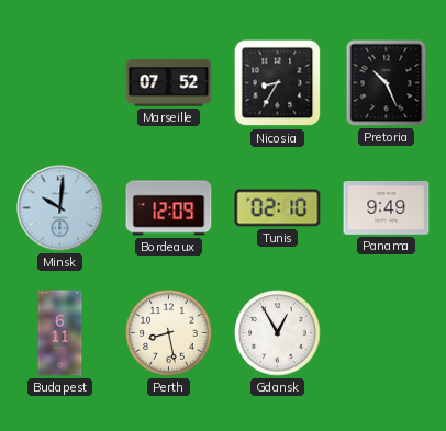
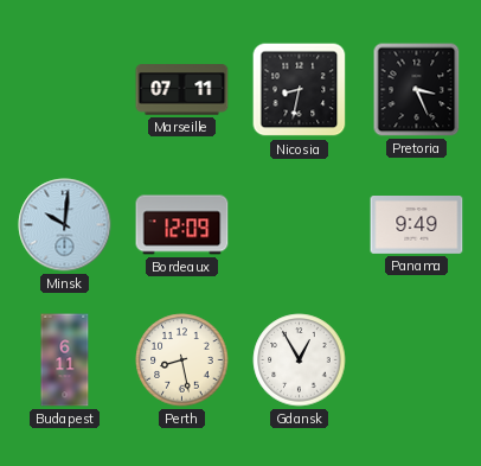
Marseille: 07:52 -> 07:11 (182, 90)
Nicosia: 8:35 -> 8:32 (300, 90)
Pretoria: 10:26 -> 3:26 (417, 90)
Tunis: 02:10 -> none (278, 208)
